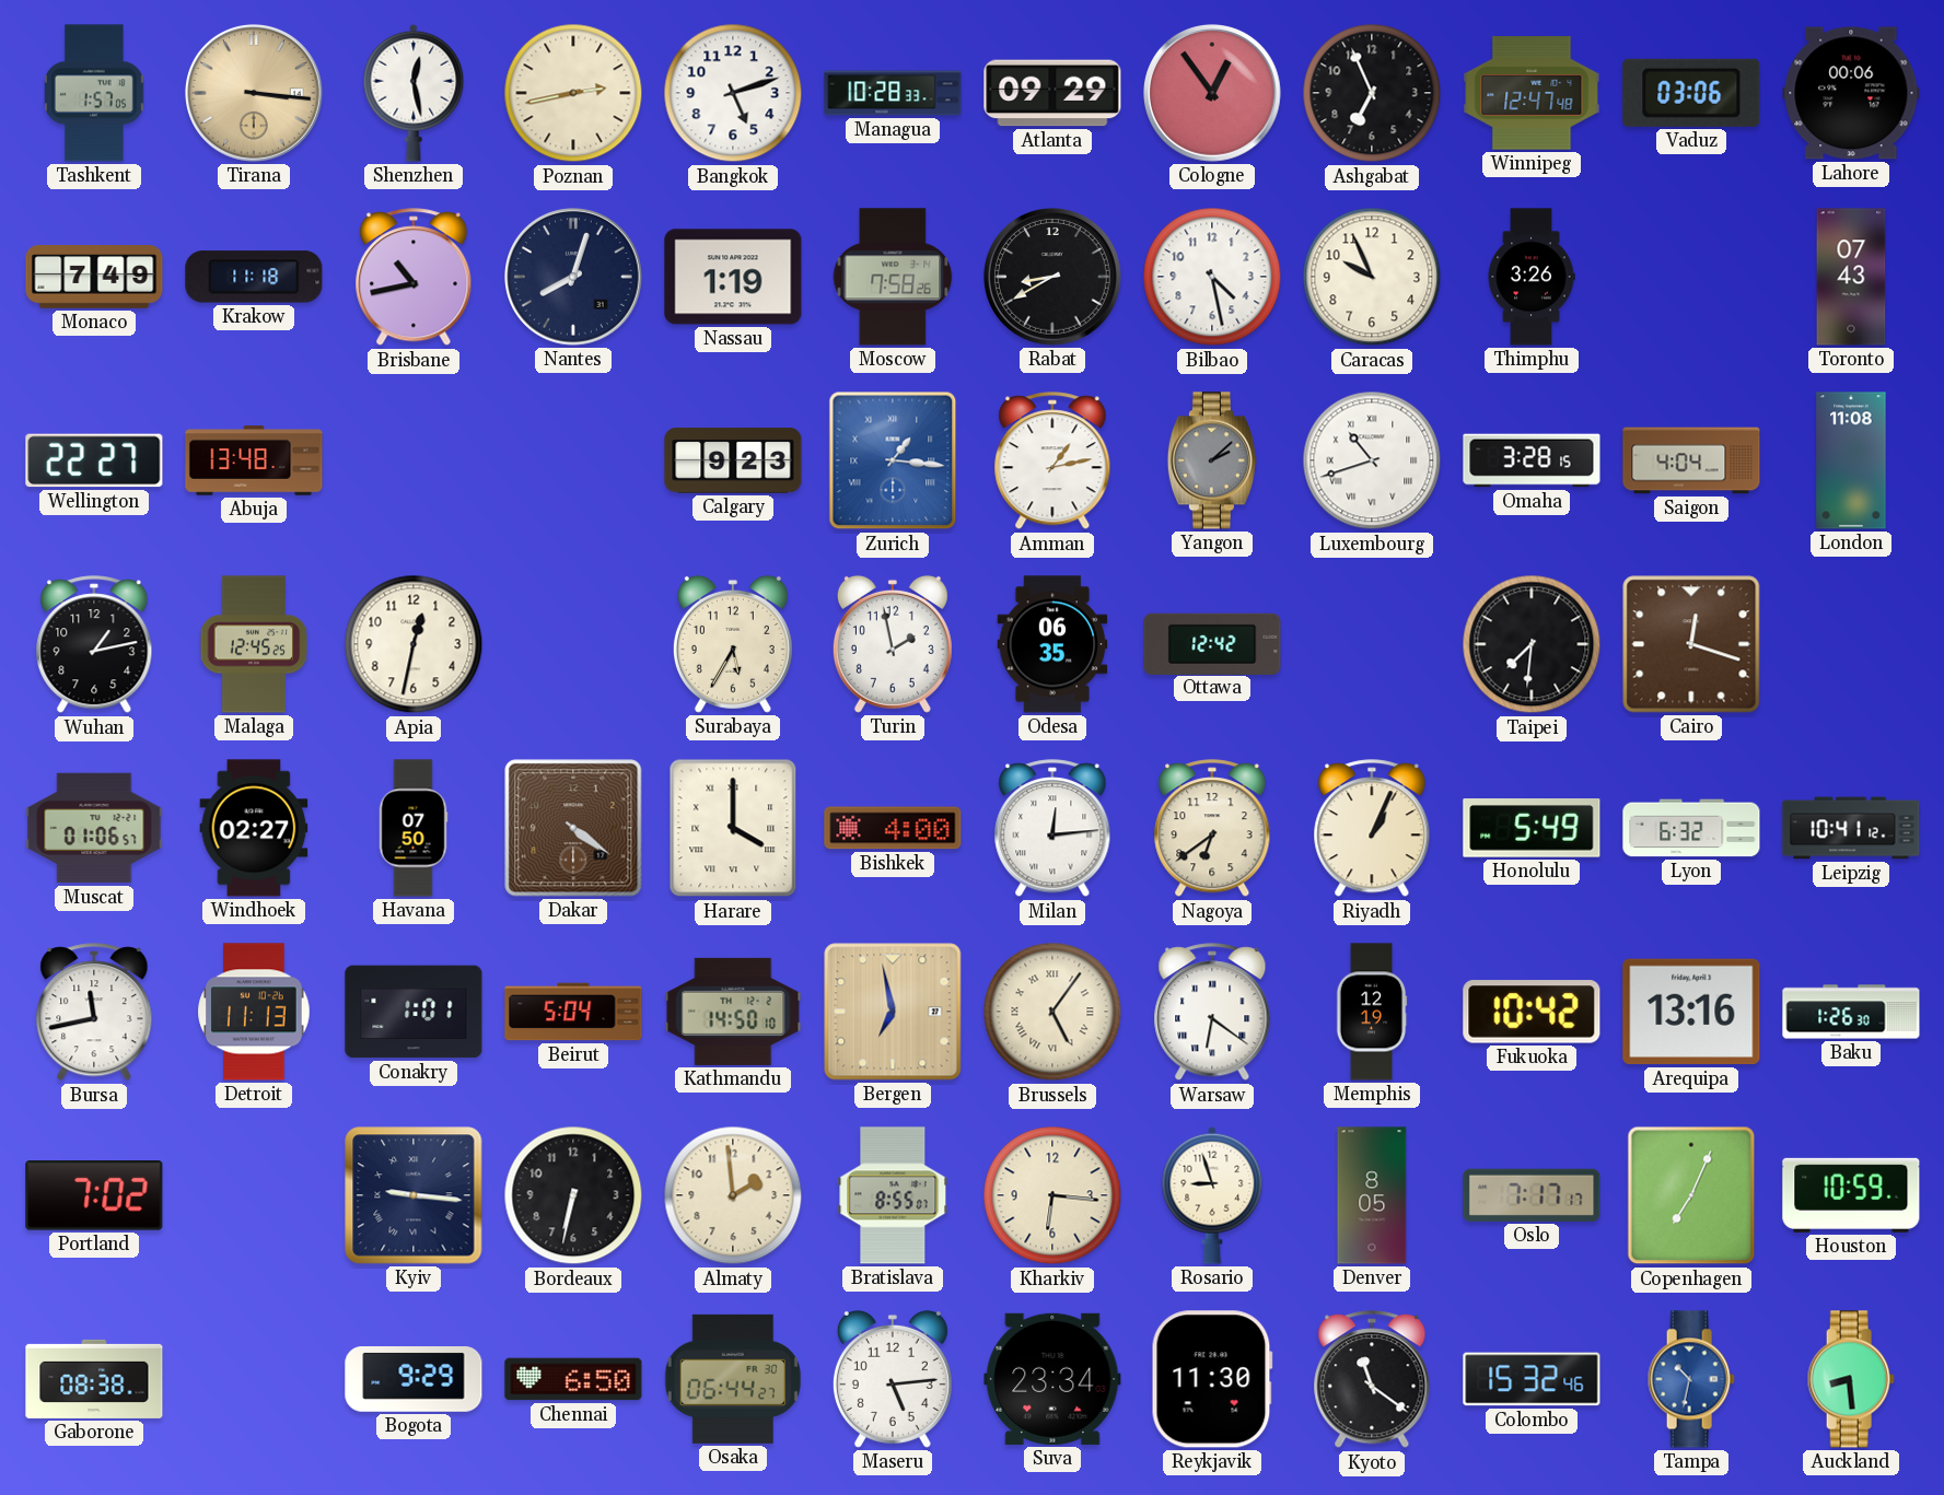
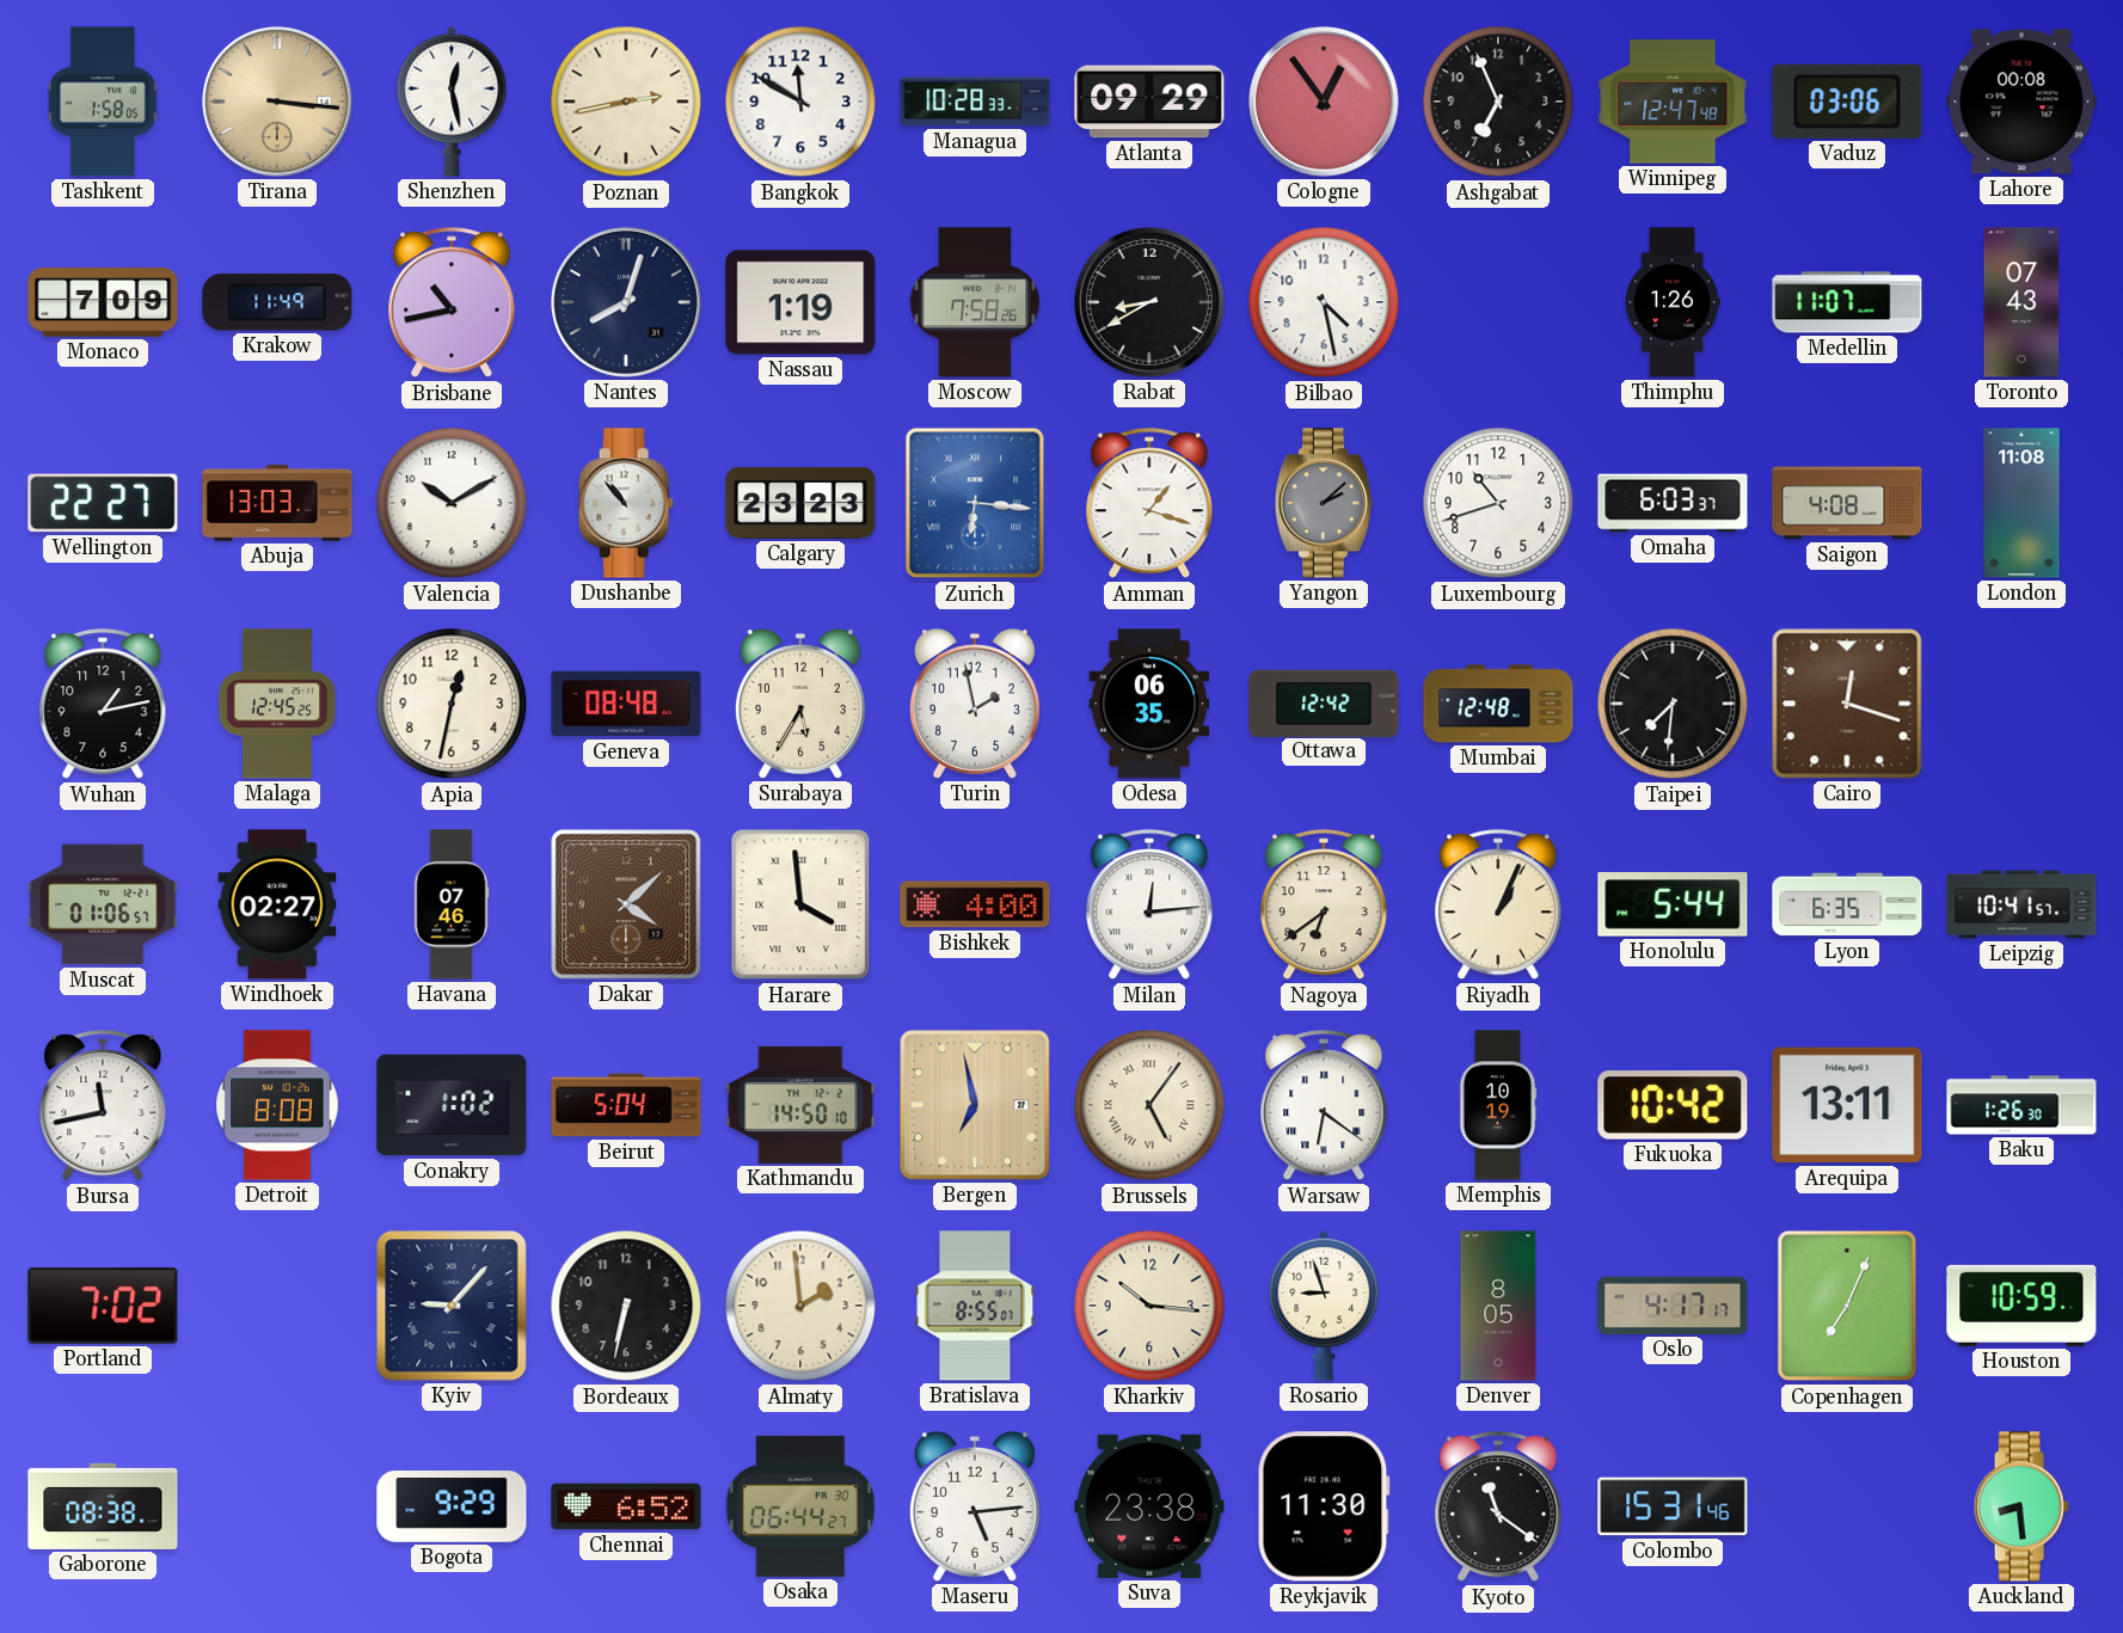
Tashkent: 1:57 -> 1:58 (104, 102)
Bangkok: 5:12 -> 11:50 (800, 102)
Lahore: 00:06 -> 00:08 (2021, 102)
Monaco: 7:49 -> 7:09 (103, 303)
Krakow: 11:18 -> 11:49 (277, 302)
Caracas: 9:56 -> none (1372, 277)
Thimphu: 3:26 -> 1:26 (1673, 302)
Medellin: none -> 11:07 (1847, 302)
Abuja: 13:48 -> 13:03 (277, 503)
Valencia: none -> 10:10 (452, 503)
Dushanbe: none -> 10:53 (626, 503)
Calgary: 9:23 -> 23:23 (800, 503)
Zurich: 1:16 -> 6:16 (975, 503)
Amman: 1:13 -> 1:18 (1149, 504)
Luxembourg numerals: Roman -> Arabic (1498, 503)
Omaha: 3:28 -> 6:03 (1673, 503)
Saigon: 4:04 -> 4:08 (1847, 503)
Geneva: none -> 08:48 (626, 704)
Mumbai: none -> 12:48 (1498, 704)
Havana: 07:50 -> 07:46 (452, 904)
Dakar: 4:21 -> 4:08 (626, 904)
Harare: 4:00 -> 3:59 (800, 904)
Honolulu: 5:49 -> 5:44 (1673, 904)
Lyon: 6:32 -> 6:35 (1847, 904)
Leipzig: 10:41:12 -> 10:41:57 (2021, 904)
Detroit: 11:13 -> 8:08 (277, 1105)
Conakry: 1:01 -> 1:02 (452, 1105)
Memphis: 12:19 -> 10:19 (1498, 1105)
Arequipa: 13:16 -> 13:11 (1847, 1105)
Kyiv: 9:16 -> 9:07 (452, 1306)
Kharkiv: 6:16 -> 10:16 (1149, 1306)
Oslo: 7:17 -> 4:17 (1673, 1306)
Chennai: 6:50 -> 6:52 (626, 1506)
Suva: 23:34 -> 23:38 (1149, 1506)
Colombo: 15:32 -> 15:31 (1673, 1506)
Tampa: 10:32 -> none (1691, 1379)
